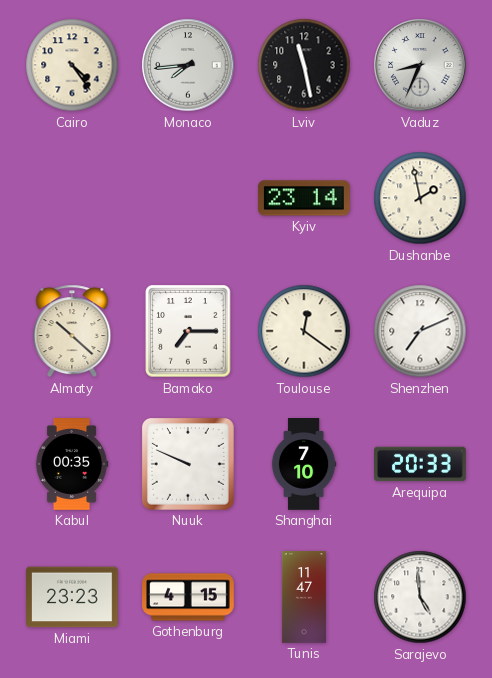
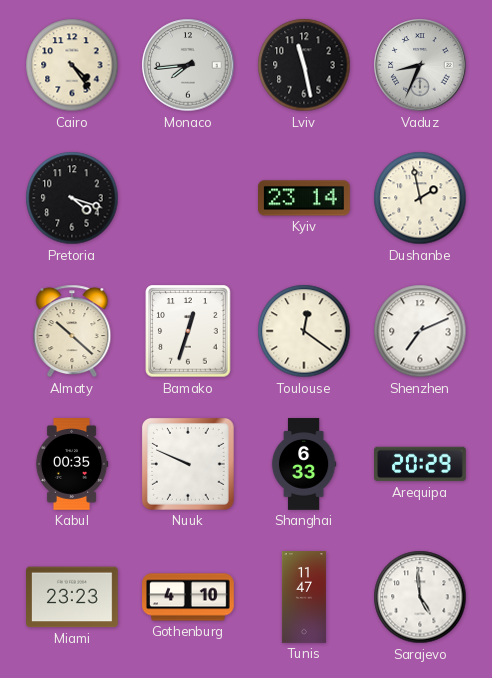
Pretoria: none -> 4:18 (72, 198)
Bamako: 7:15 -> 12:33 (188, 331)
Shanghai: 7:10 -> 6:33 (304, 464)
Arequipa: 20:33 -> 20:29 (421, 464)
Gothenburg: 4:15 -> 4:10 (188, 597)
